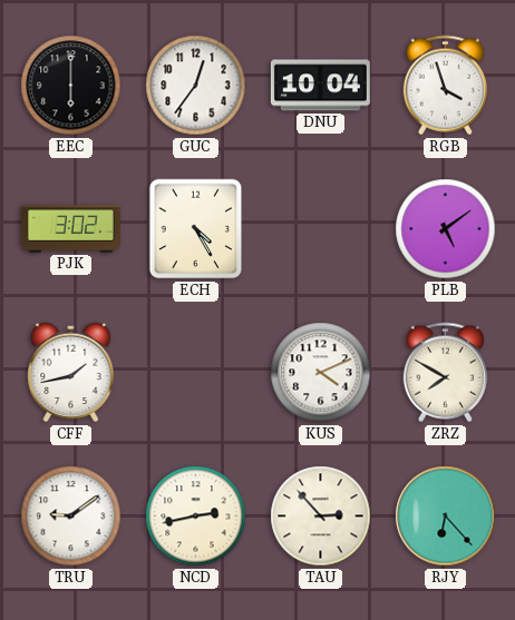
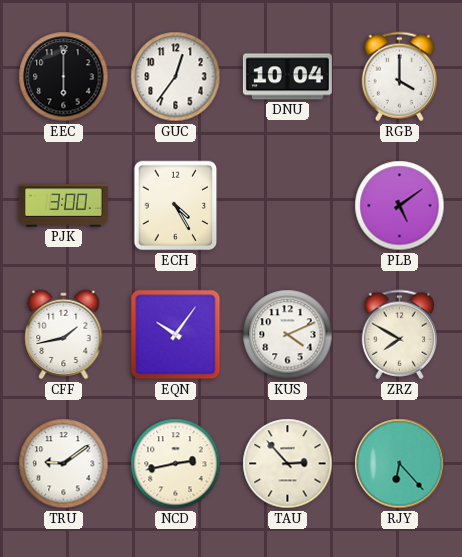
RGB: 3:57 -> 4:00 (399, 77)
PJK: 3:02 -> 3:00 (63, 206)
EQN: none -> 10:06 (176, 335)
